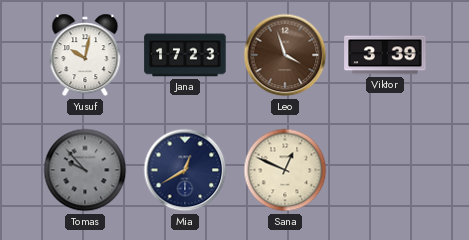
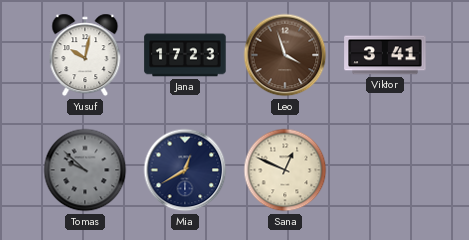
Viktor: 3:39 -> 3:41 (385, 55)
Tomas: 9:53 -> 9:52 (85, 170)
